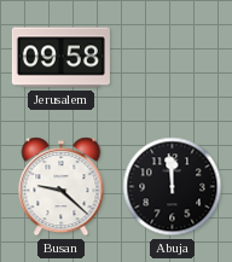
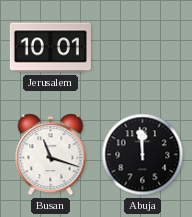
Jerusalem: 09:58 -> 10:01 (50, 48)
Busan: 9:22 -> 11:18 (51, 155)
